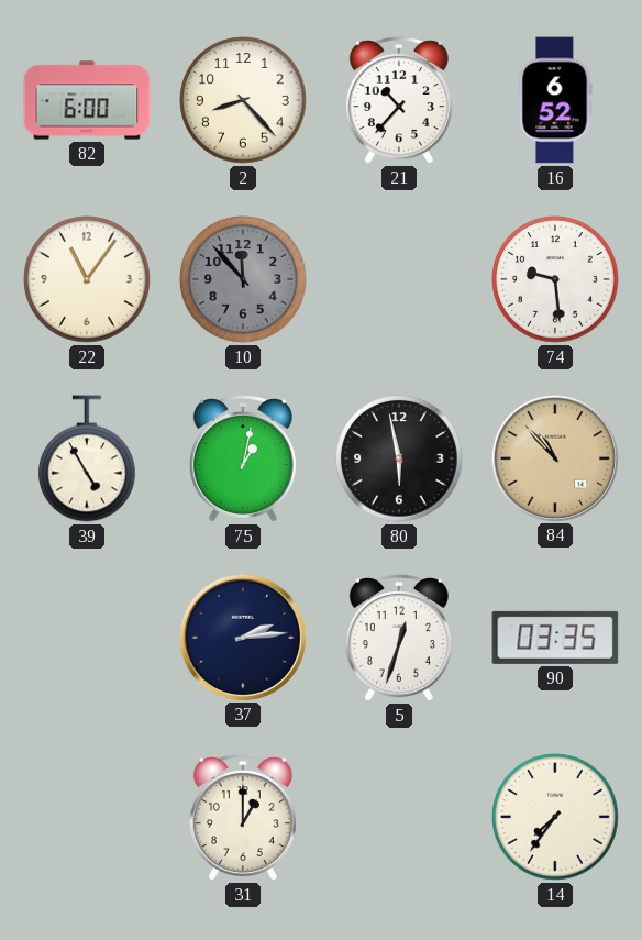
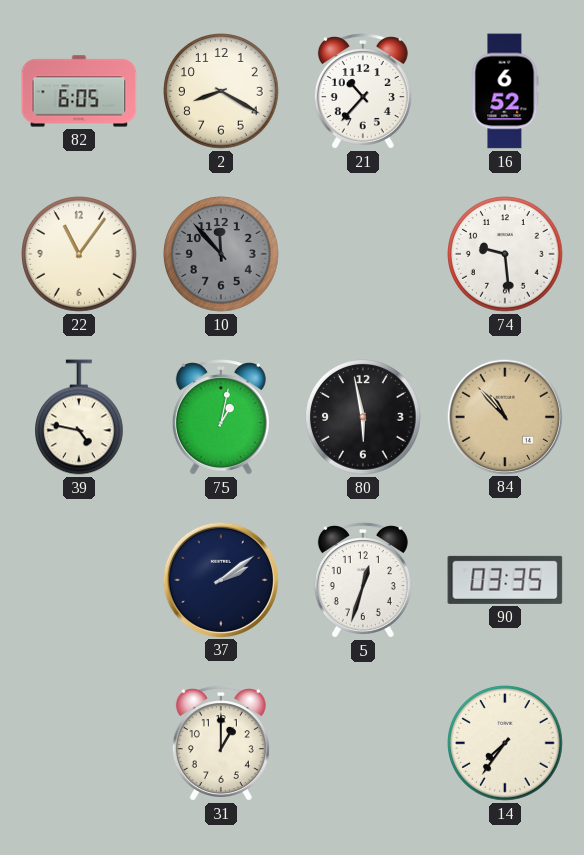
82: 6:00 -> 6:05 (79, 91)
2: 8:23 -> 8:20 (221, 91)
39: 4:55 -> 4:47 (80, 417)
37: 2:14 -> 2:09 (220, 579)
